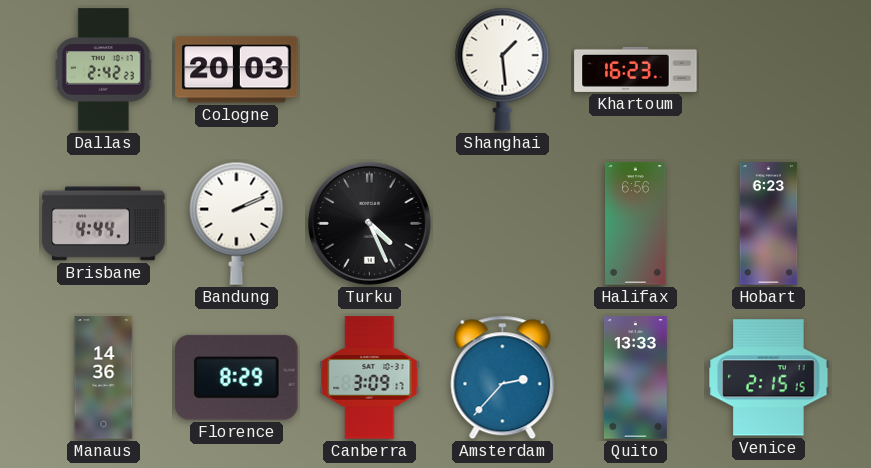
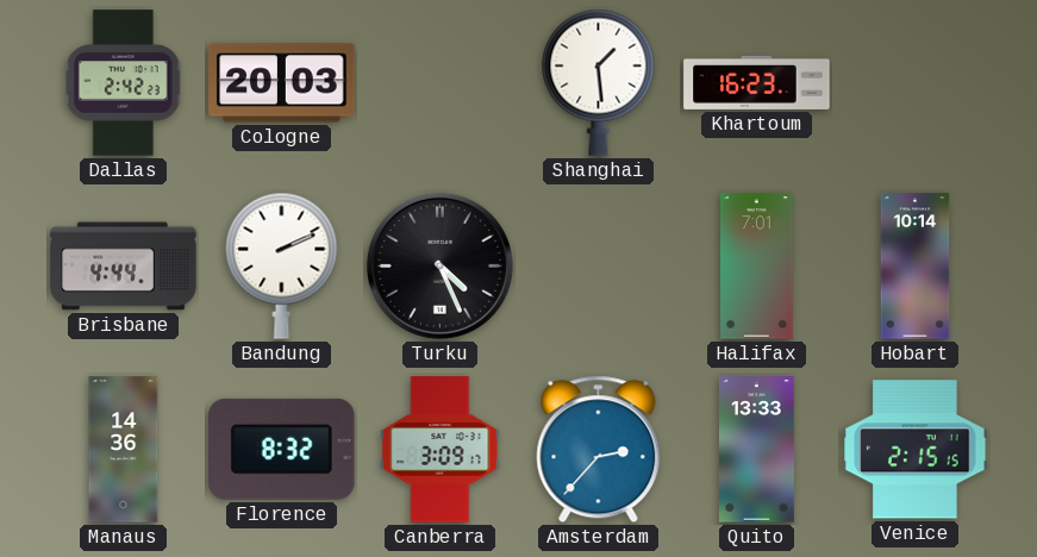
Halifax: 6:56 -> 7:01 (757, 267)
Hobart: 6:23 -> 10:14 (916, 267)
Florence: 8:29 -> 8:32 (282, 449)
